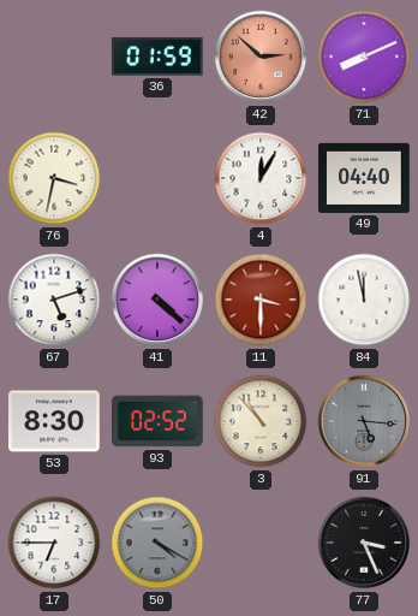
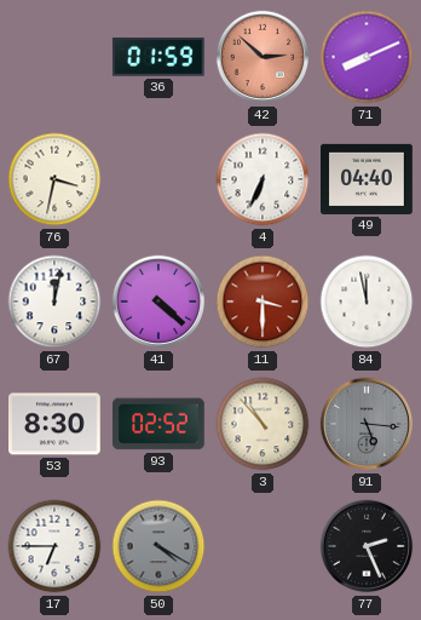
4: 12:05 -> 6:34 (263, 179)
67: 5:12 -> 12:02 (54, 302)
77: 3:26 -> 2:26 (367, 546)
